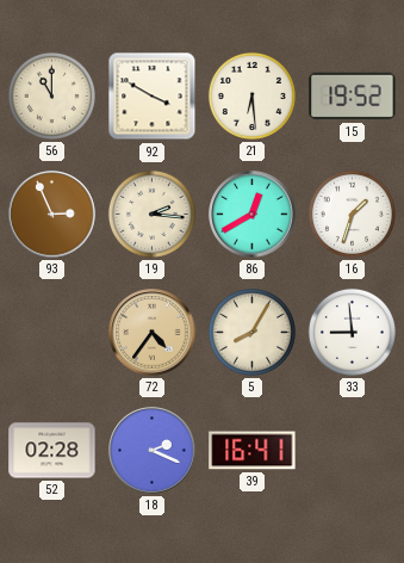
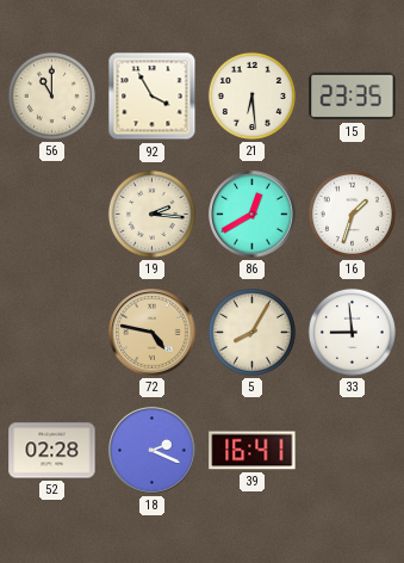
92: 3:50 -> 3:55 (153, 97)
15: 19:52 -> 23:35 (353, 97)
93: 2:56 -> none (52, 215)
72: 4:36 -> 4:47 (153, 333)
